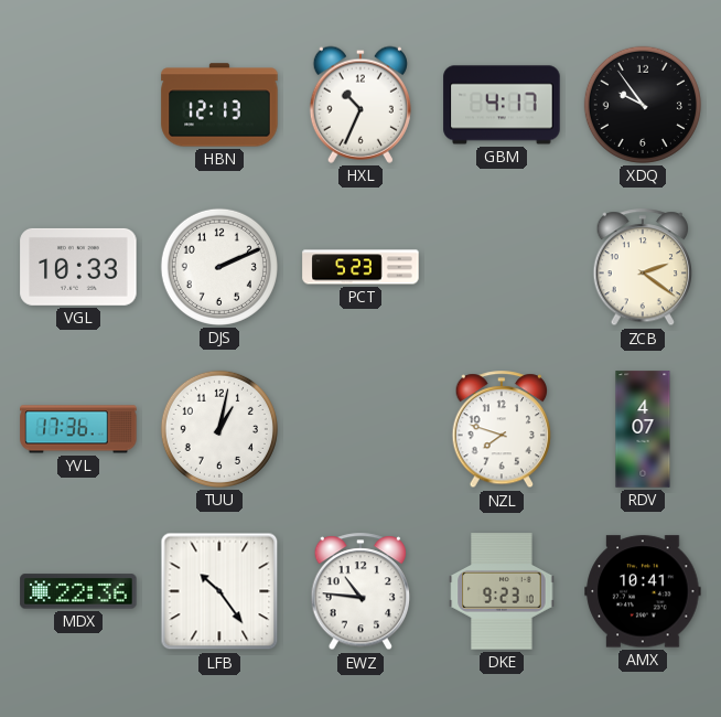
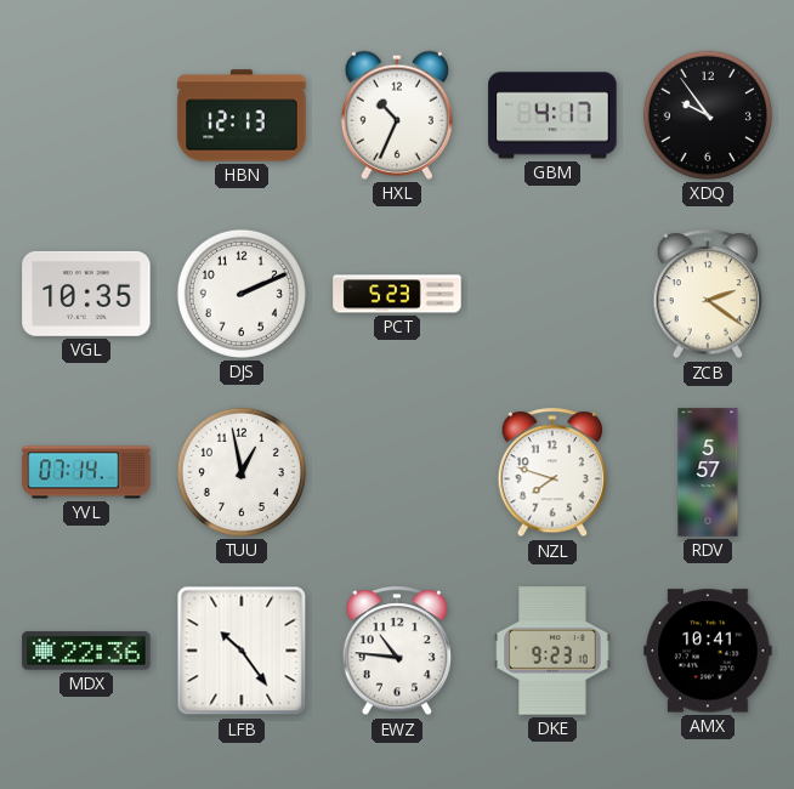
VGL: 10:33 -> 10:35 (86, 294)
YVL: 17:36 -> 07:14 (86, 472)
TUU: 1:02 -> 12:58 (242, 472)
RDV: 4:07 -> 5:57 (708, 472)
